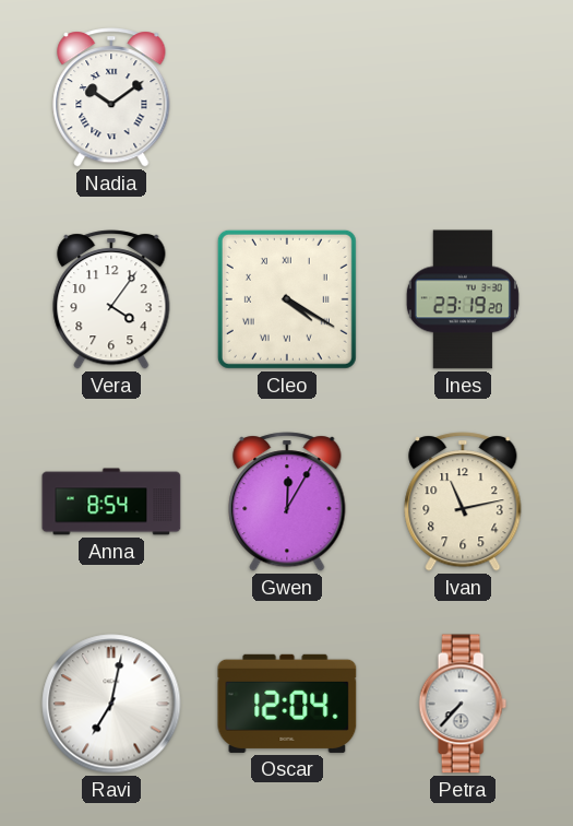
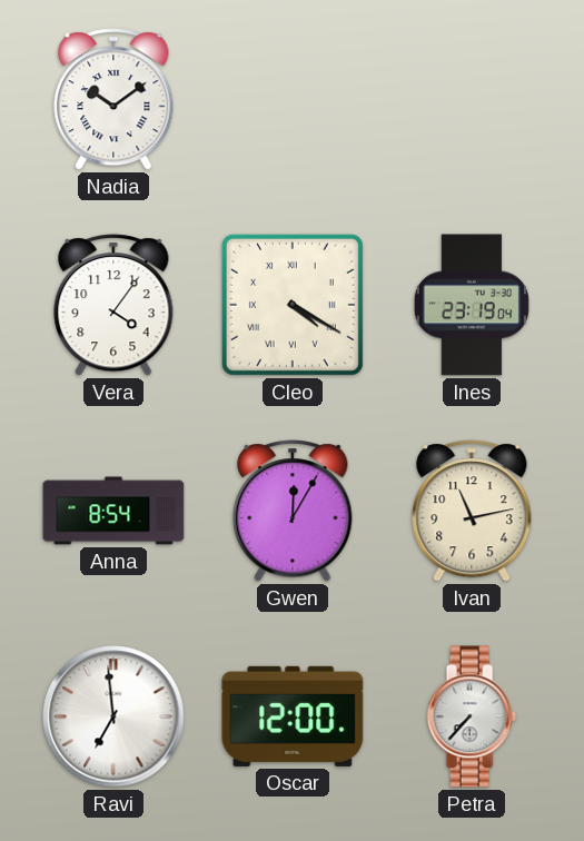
Ines: 23:19:20 -> 23:19:04 (472, 305)
Ravi: 7:02 -> 6:59 (113, 716)
Oscar: 12:04 -> 12:00 (293, 716)
